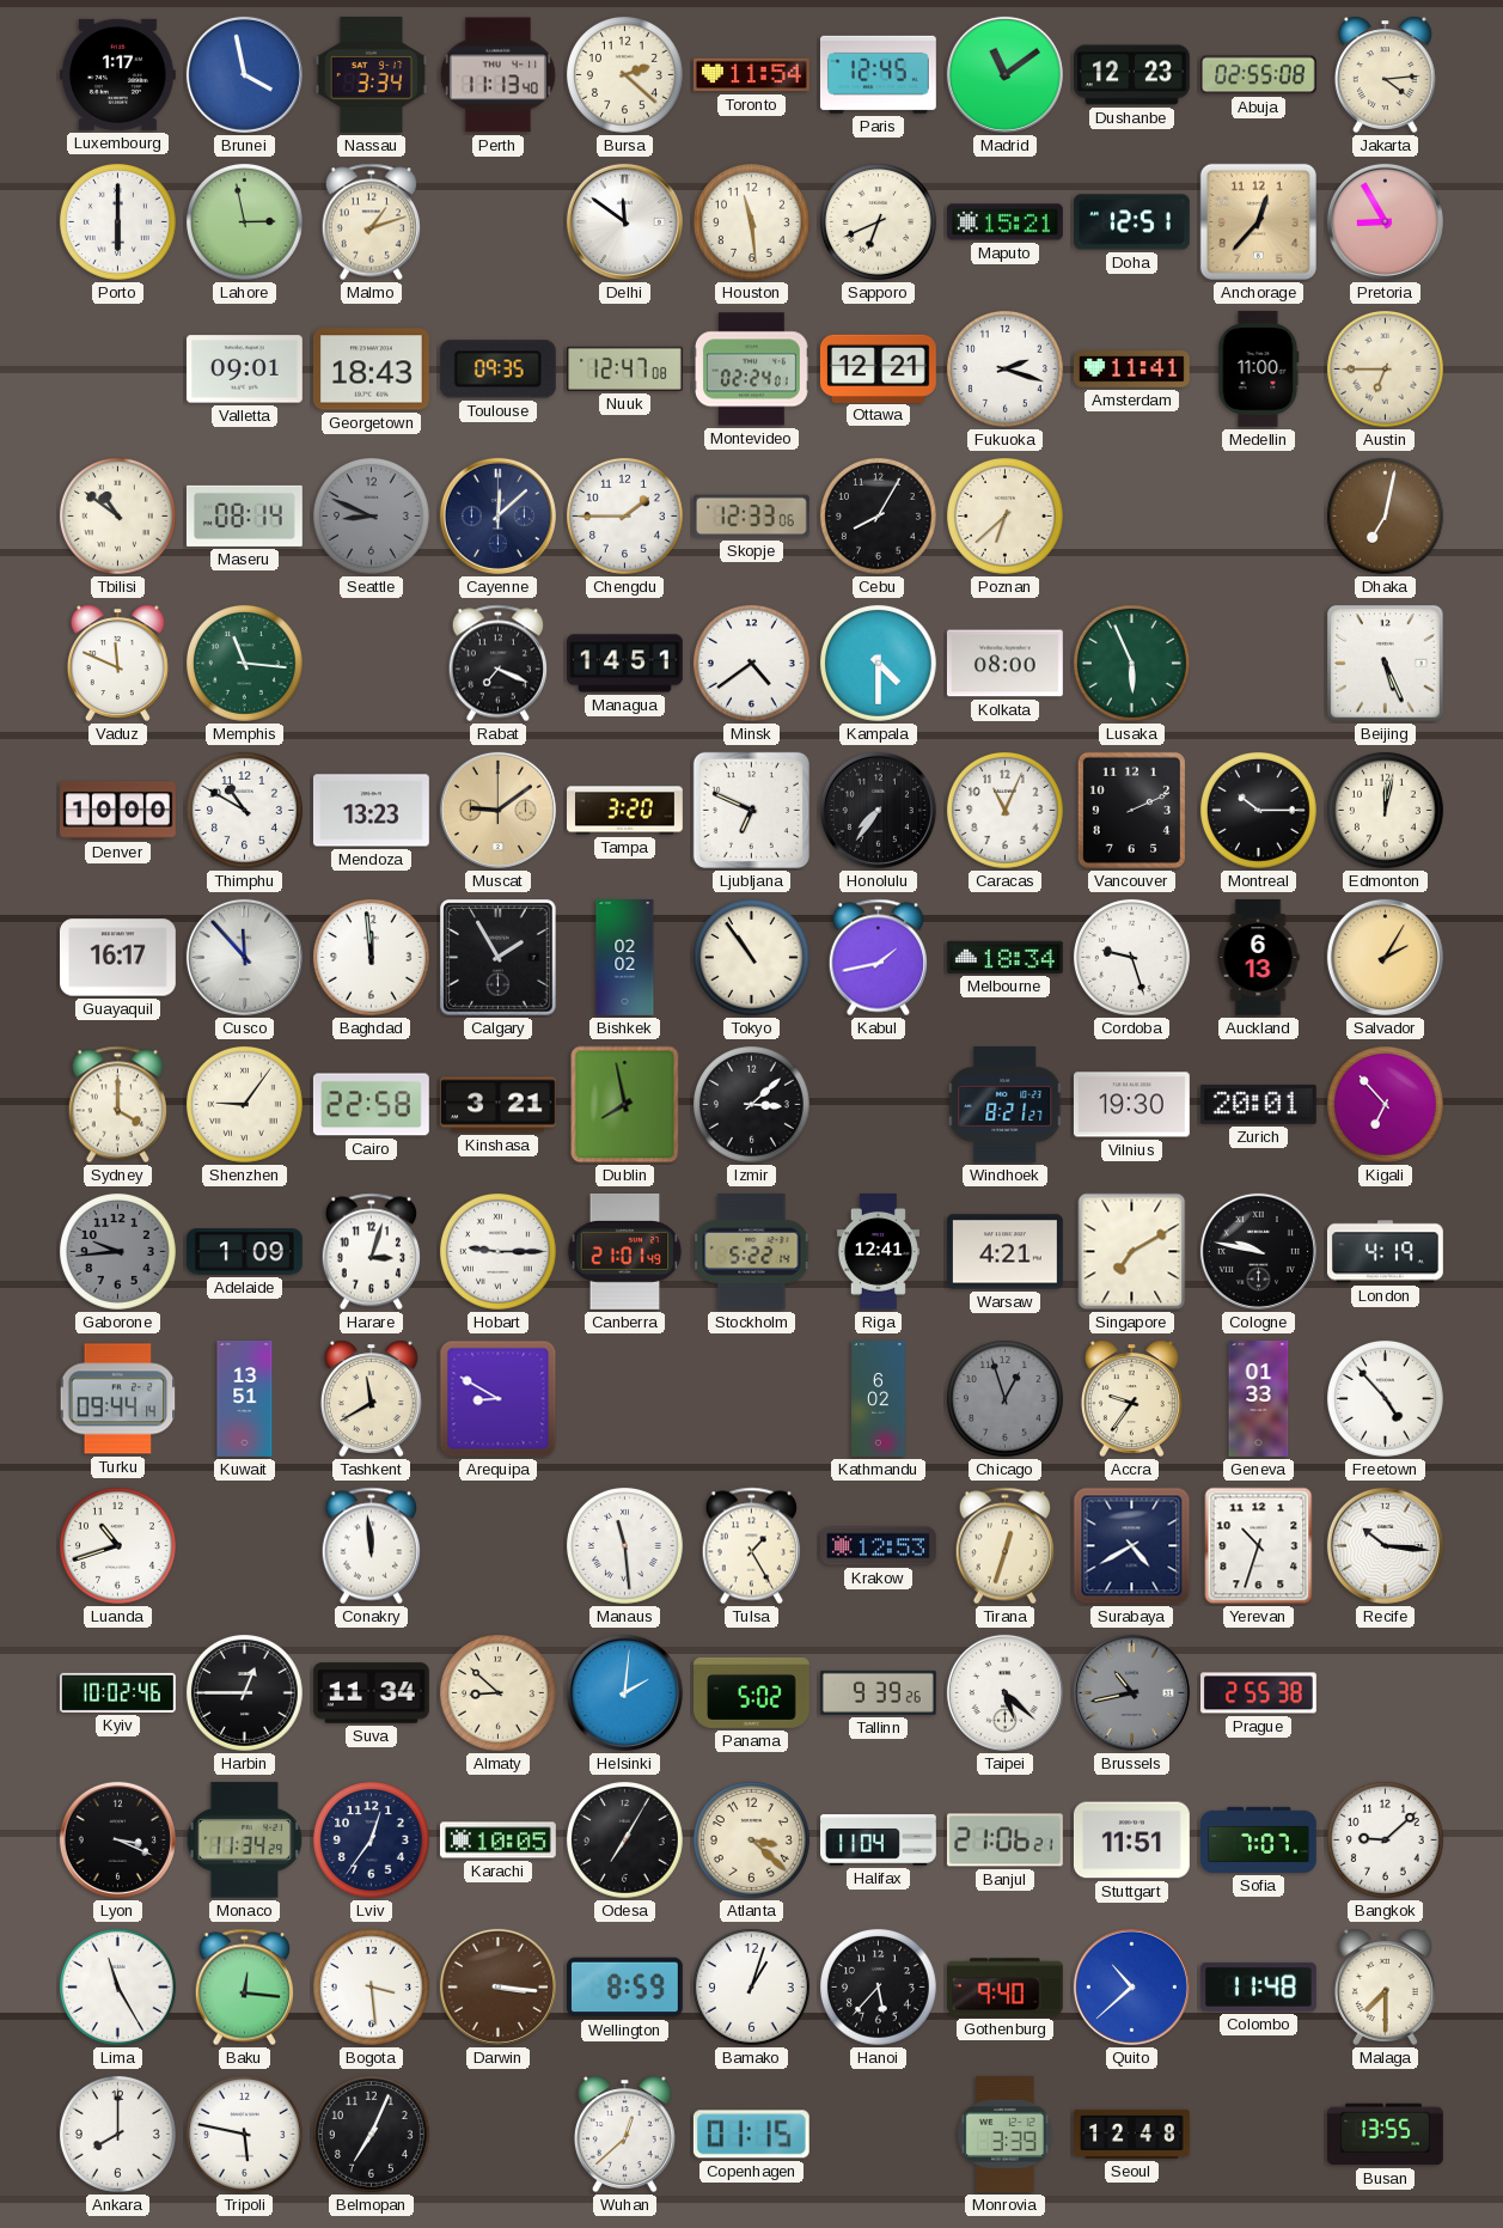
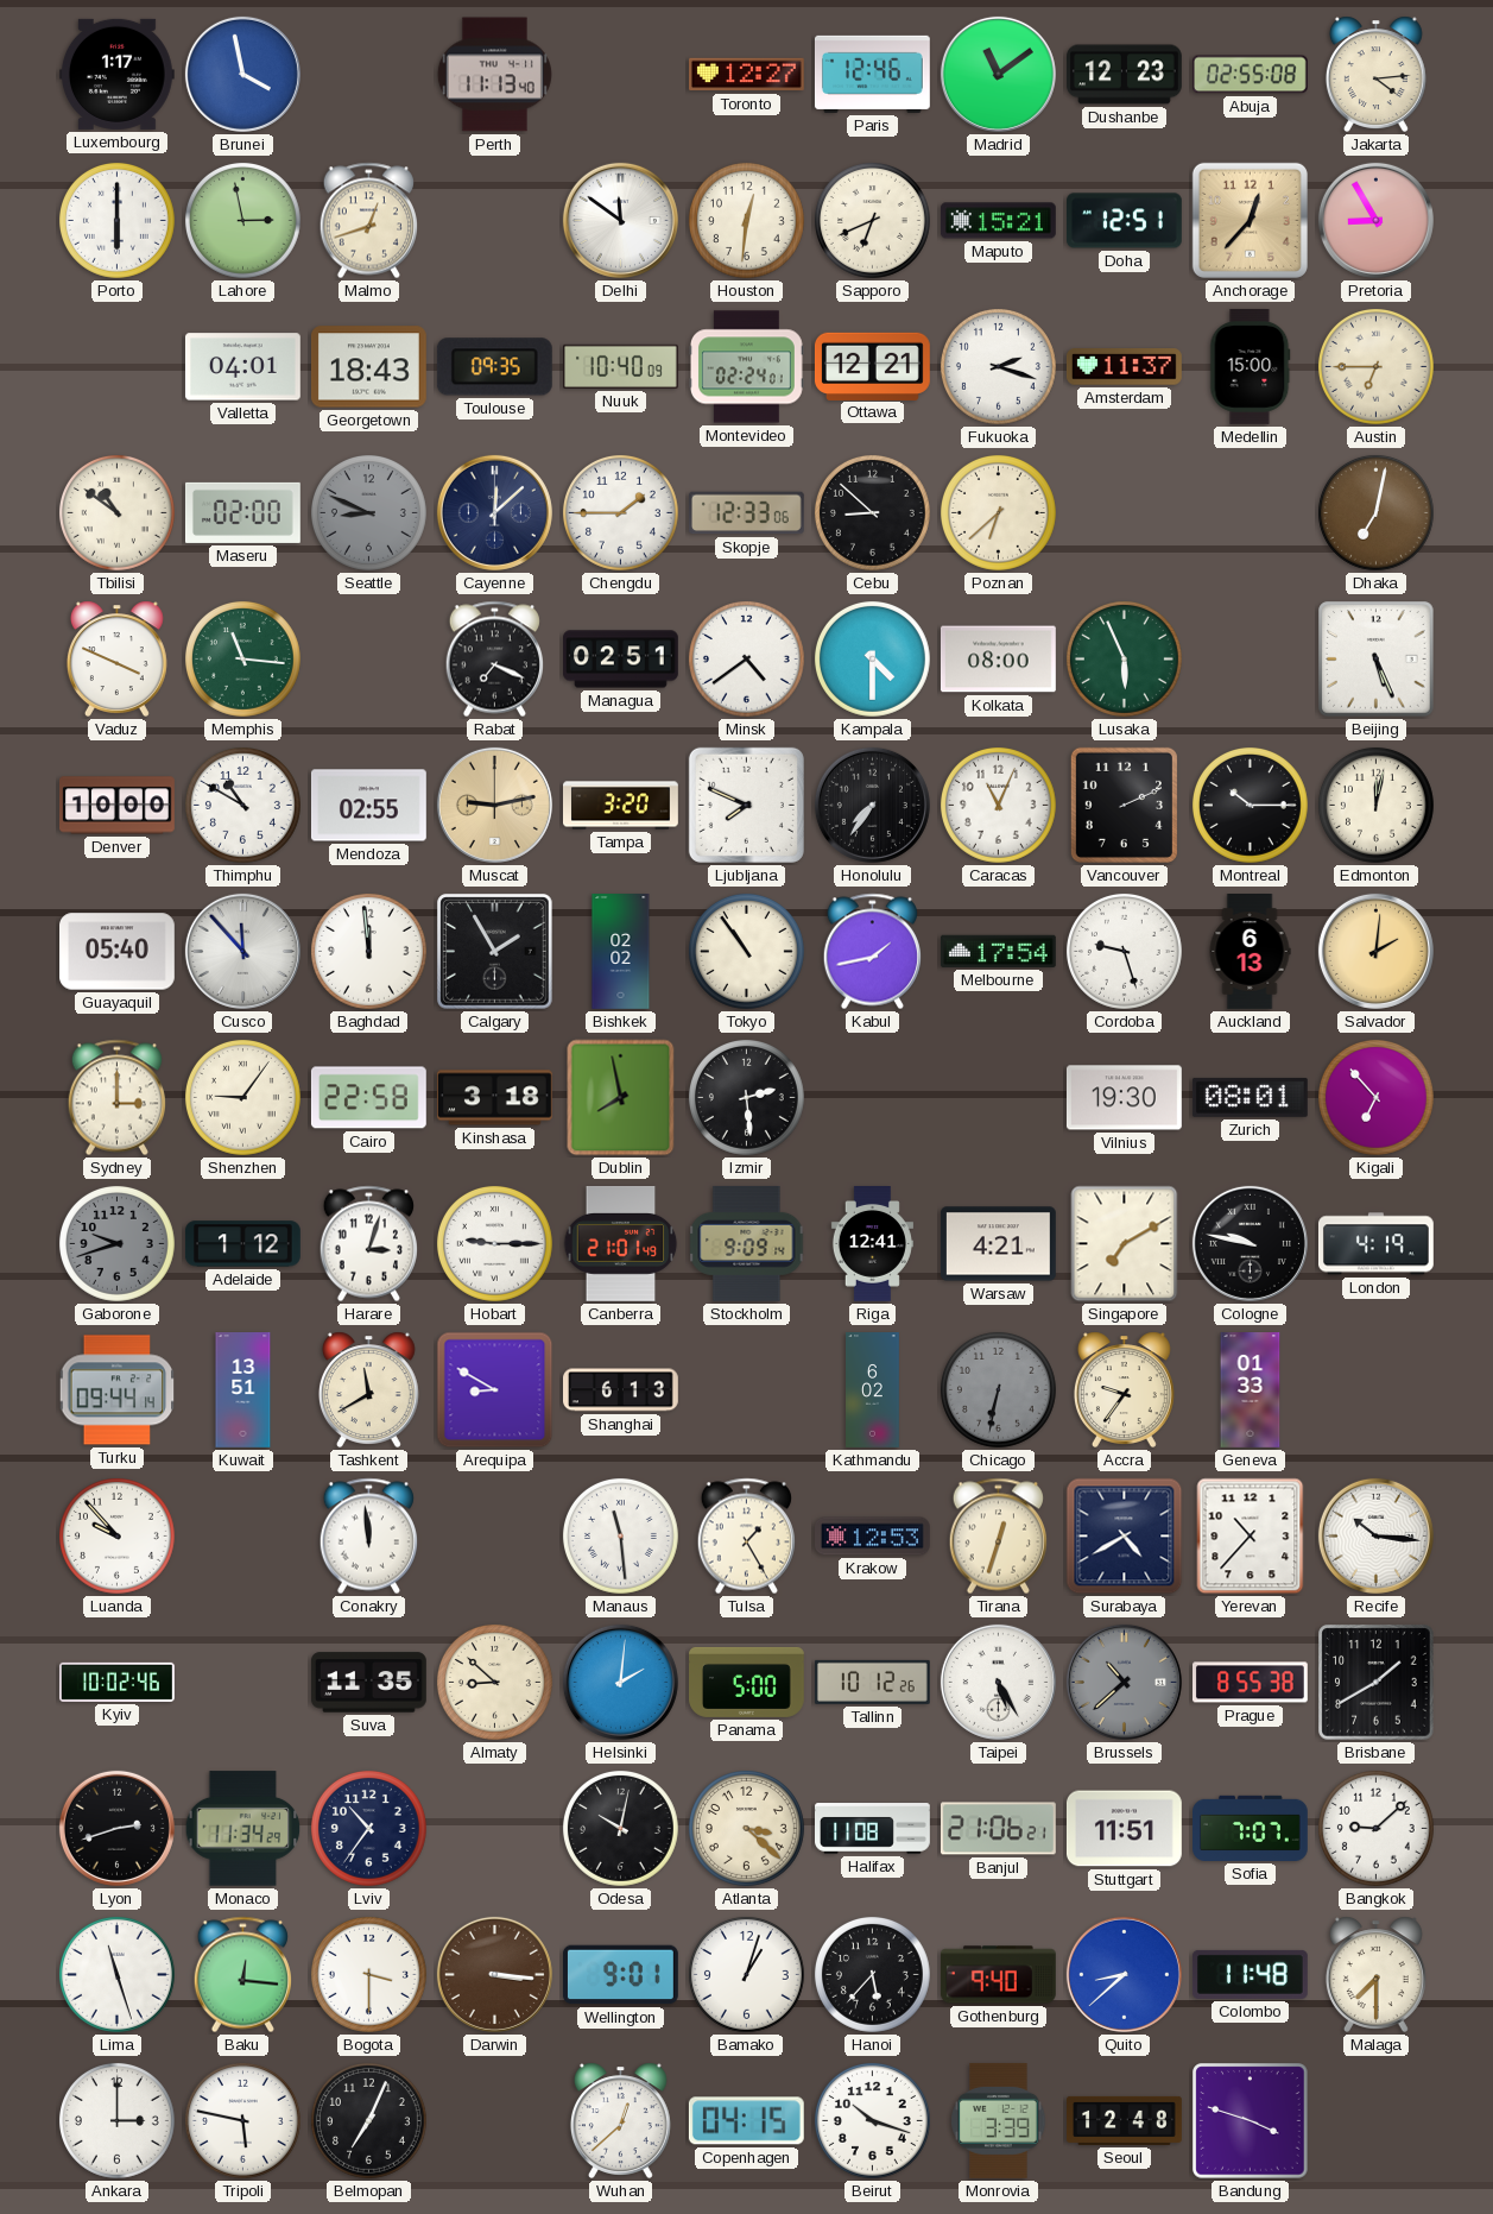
Nassau: 3:34 -> none (371, 74)
Bursa: 2:22 -> none (624, 74)
Toronto: 11:54 -> 12:27 (747, 75)
Paris: 12:45 -> 12:46 (872, 74)
Malmo: 1:12 -> 12:42 (368, 221)
Houston: 11:29 -> 12:31 (746, 220)
Valletta: 09:01 -> 04:01 (242, 367)
Nuuk: 12:47 -> 10:40 (621, 366)
Amsterdam: 11:41 -> 11:37 (1124, 367)
Medellin: 11:00 -> 15:00 (1251, 366)
Maseru: 08:14 -> 02:00 (242, 512)
Cebu: 8:05 -> 8:52 (872, 512)
Vaduz: 11:49 -> 3:49 (116, 658)
Managua: 14:51 -> 02:51 (621, 660)
Mendoza: 13:23 -> 02:55 (368, 806)
Muscat: 9:09 -> 9:13 (494, 805)
Ljubljana: 6:49 -> 7:49 (746, 805)
Guayaquil: 16:17 -> 05:40 (118, 952)
Melbourne: 18:34 -> 17:54 (998, 951)
Salvador: 2:05 -> 2:01 (1375, 951)
Sydney: 4:00 -> 3:00 (116, 1098)
Kinshasa: 3:21 -> 3:18 (494, 1098)
Izmir: 3:08 -> 2:29 (746, 1097)
Windhoek: 8:21 -> none (1006, 1104)
Zurich: 20:01 -> 08:01 (1250, 1097)
Gaborone: 9:44 -> 9:42 (116, 1243)
Adelaide: 1:09 -> 1:12 (243, 1244)
Stockholm: 5:22 -> 9:09 (747, 1243)
Shanghai: none -> 6:13 (621, 1390)
Chicago: 12:57 -> 6:32 (998, 1389)
Freetown: 4:53 -> none (1385, 1398)
Luanda: 10:42 -> 9:53 (116, 1535)
Yerevan: 10:33 -> 10:37 (1251, 1537)
Harbin: 12:45 -> none (244, 1692)
Suva: 11:34 -> 11:35 (369, 1683)
Panama: 5:02 -> 5:00 (747, 1682)
Tallinn: 9:39 -> 10:12 (872, 1682)
Taipei: 5:22 -> 5:25 (998, 1682)
Brussels: 10:43 -> 10:38 (1124, 1682)
Prague: 2:55 -> 8:55 (1251, 1683)
Brisbane: none -> 1:40 (1377, 1683)
Lyon: 3:19 -> 2:42 (116, 1828)
Lviv: 12:36 -> 10:36 (368, 1828)
Karachi: 10:05 -> none (497, 1841)
Odesa: 7:05 -> 10:02 (620, 1828)
Halifax: 11:04 -> 11:08 (873, 1829)
Lima: 11:25 -> 11:27 (116, 1974)
Bogota: 3:29 -> 3:30 (368, 1974)
Wellington: 8:59 -> 9:01 (620, 1975)
Quito: 10:38 -> 8:38 (1124, 1974)
Ankara: 8:00 -> 3:00 (116, 2120)
Copenhagen: 01:15 -> 04:15 (746, 2121)
Beirut: none -> 10:18 (872, 2120)
Bandung: none -> 3:48 (1251, 2121)
Busan: 13:55 -> none (1385, 2135)
